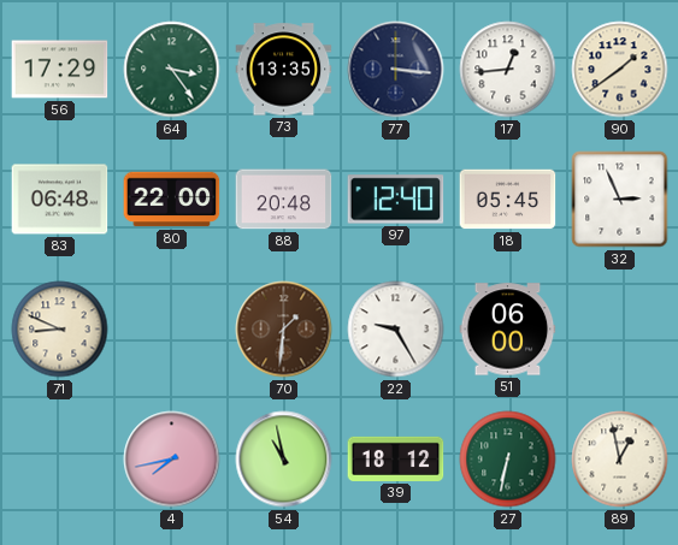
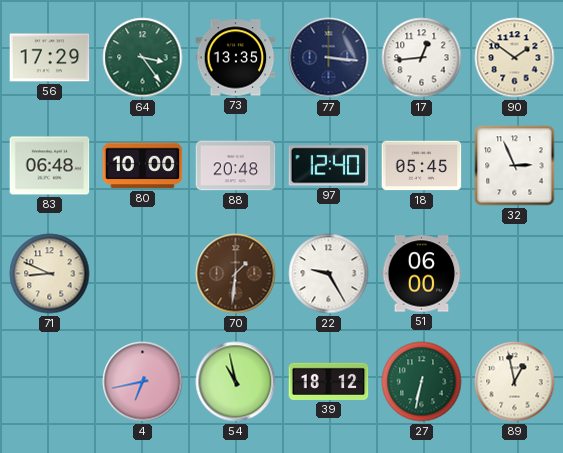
90: 1:39 -> 1:51 (515, 58)
80: 22:00 -> 10:00 (143, 166)
4: 7:43 -> 6:43 (143, 382)
